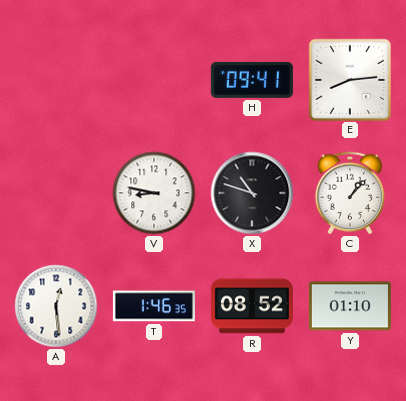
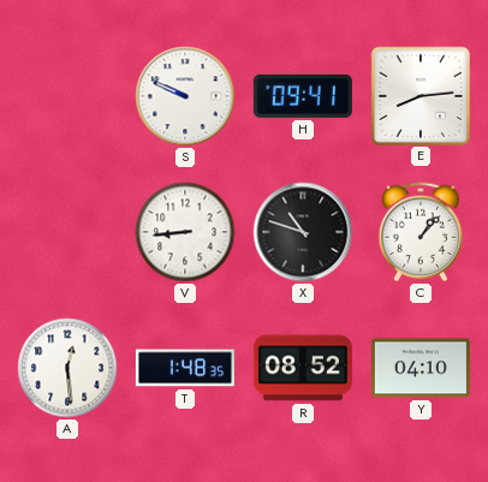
S: none -> 9:49 (185, 96)
V: 8:47 -> 8:44 (185, 232)
T: 1:46 -> 1:48 (185, 368)
Y: 01:10 -> 04:10 (421, 368)
